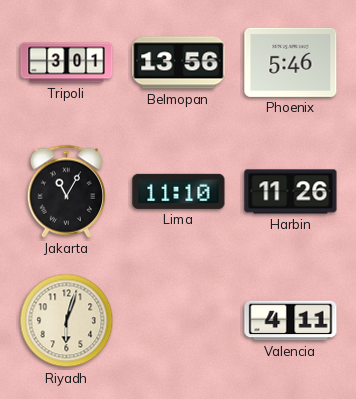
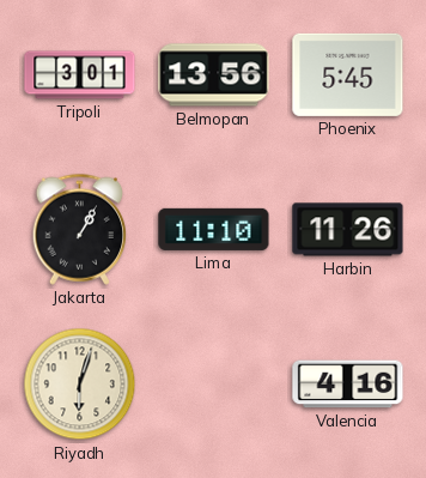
Phoenix: 5:46 -> 5:45 (348, 74)
Jakarta: 11:05 -> 1:05 (80, 229)
Valencia: 4:11 -> 4:16 (348, 385)
